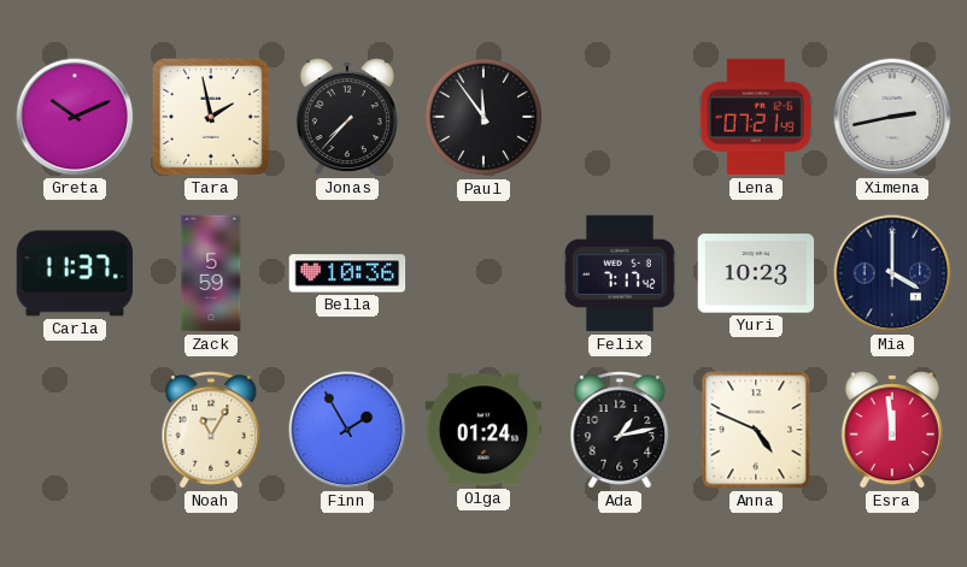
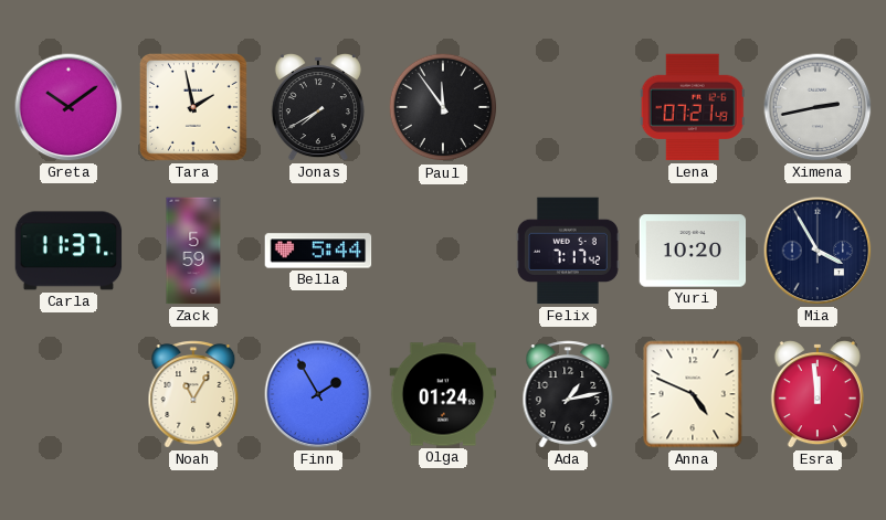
Greta: 10:11 -> 10:09 (68, 107)
Jonas: 7:37 -> 7:40 (318, 108)
Bella: 10:36 -> 5:44 (318, 251)
Yuri: 10:23 -> 10:20 (693, 251)
Mia: 4:00 -> 3:55 (818, 251)
